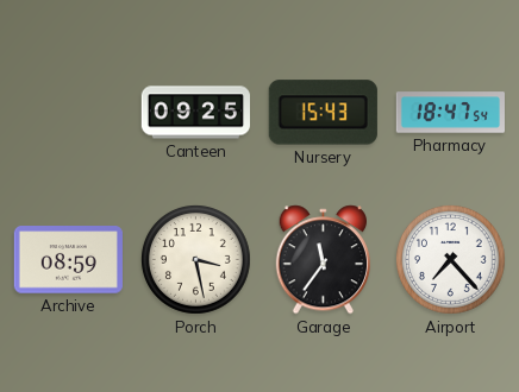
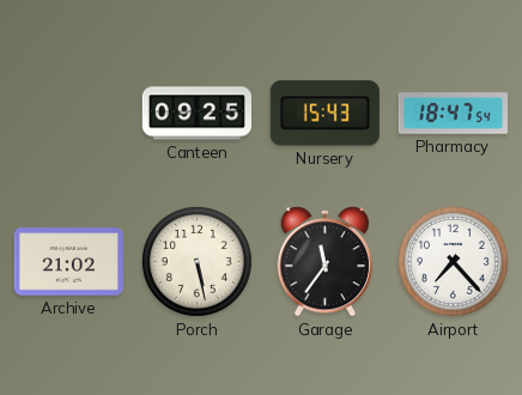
Archive: 08:59 -> 21:02 (68, 262)
Porch: 3:28 -> 5:28 (196, 261)
